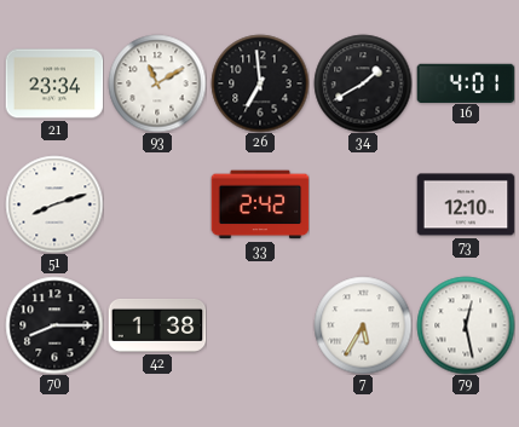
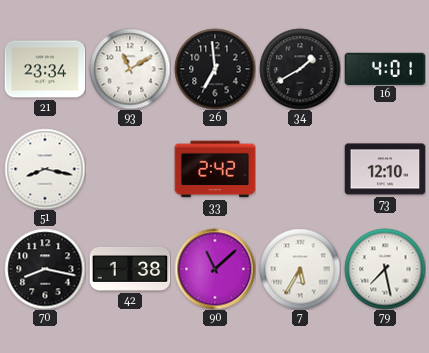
51: 8:12 -> 8:17 (45, 169)
70: 8:15 -> 8:17 (45, 269)
90: none -> 11:08 (215, 269)
79: 12:28 -> 7:28 (385, 269)
